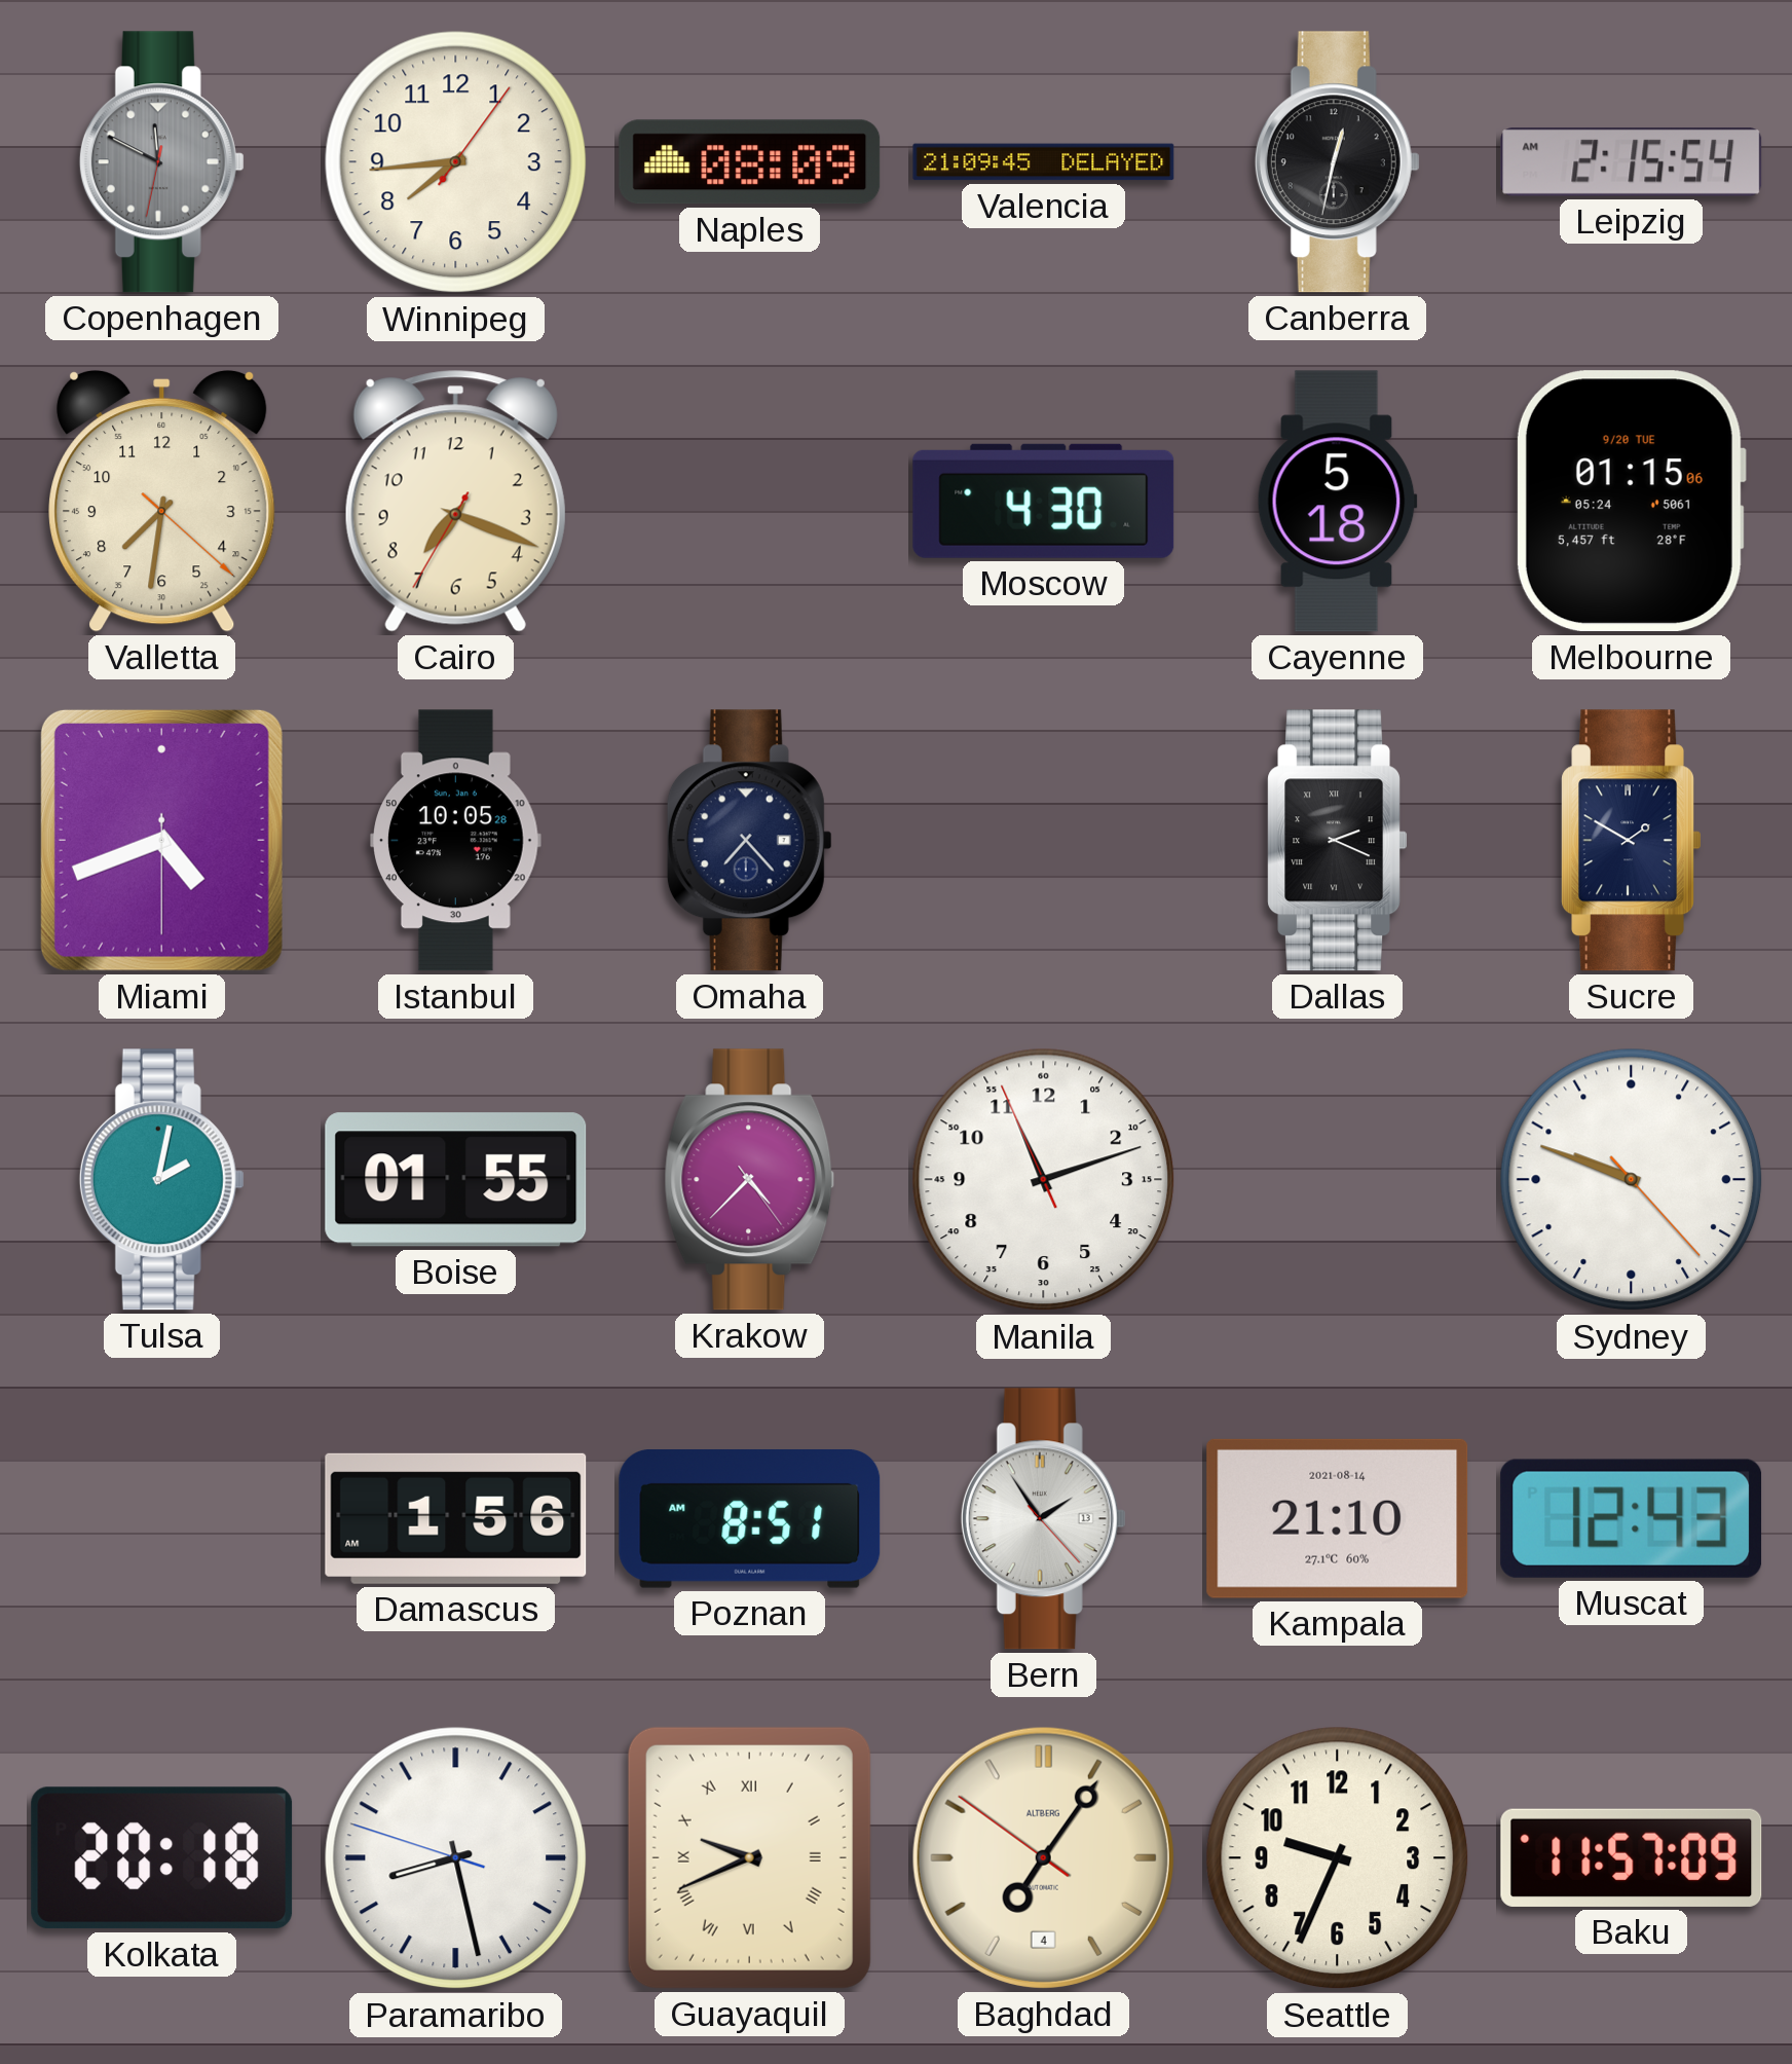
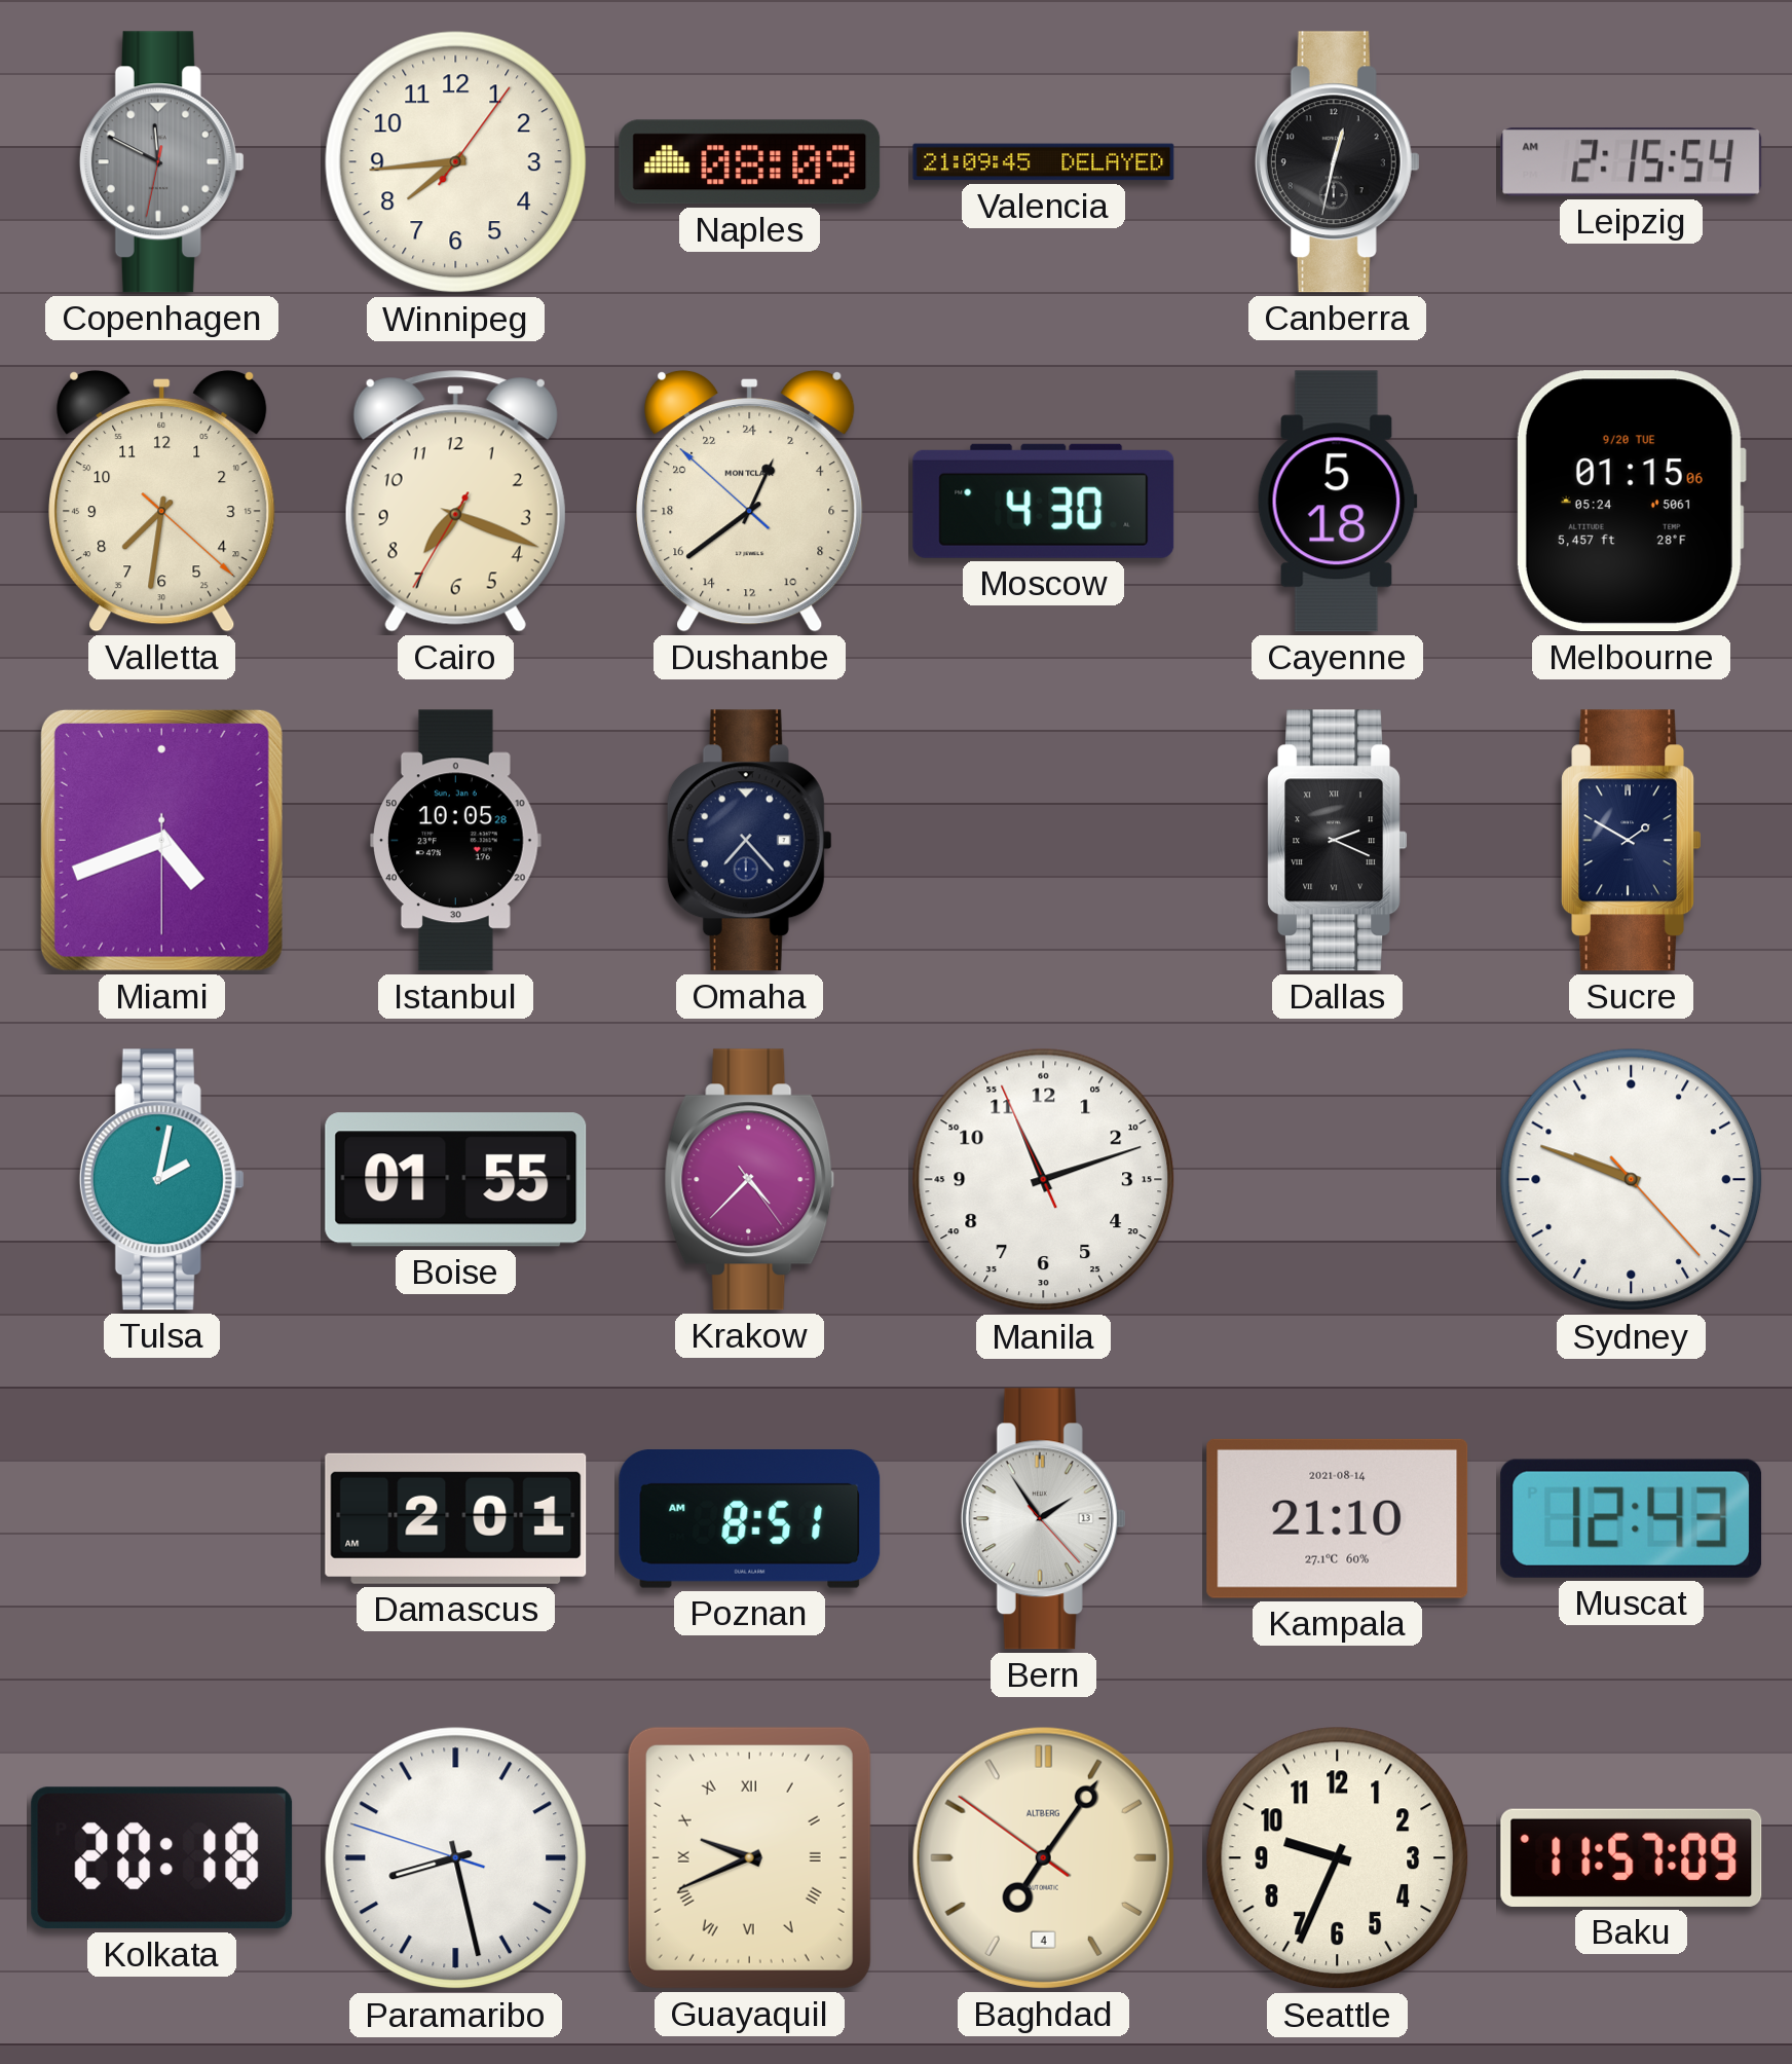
Dushanbe: none -> 1:38 (750, 501)
Damascus: 1:56 -> 2:01 (456, 1518)
